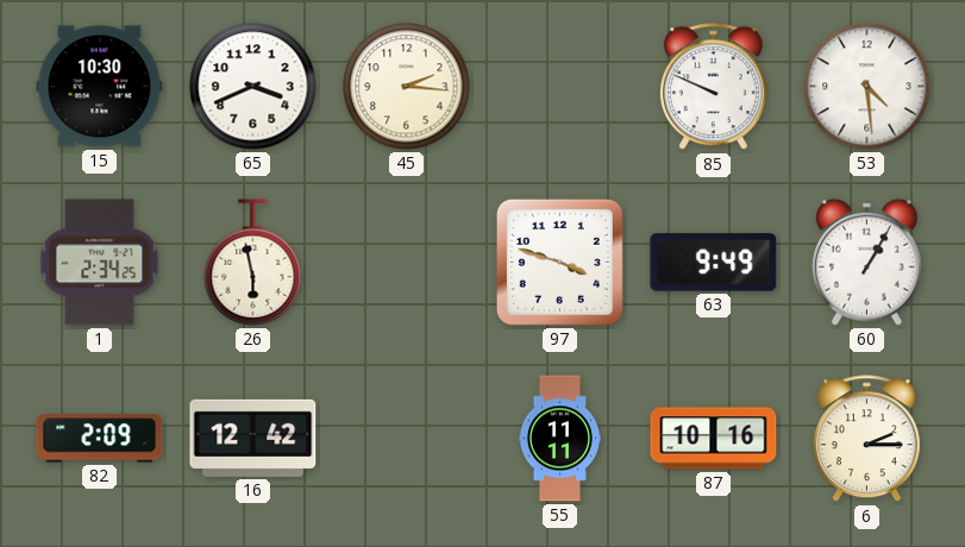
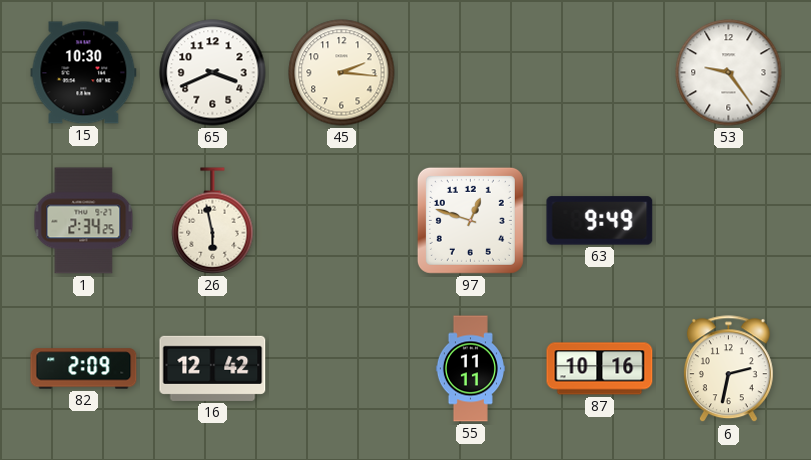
85: 9:49 -> none (713, 87)
53: 4:29 -> 9:24 (729, 73)
97: 3:48 -> 12:48 (470, 220)
60: 1:05 -> none (867, 262)
6: 2:15 -> 2:32 (728, 369)
